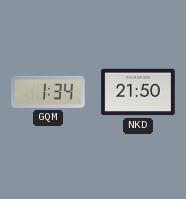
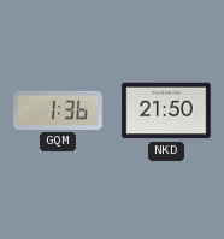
GQM: 1:34 -> 1:36 (58, 110)
